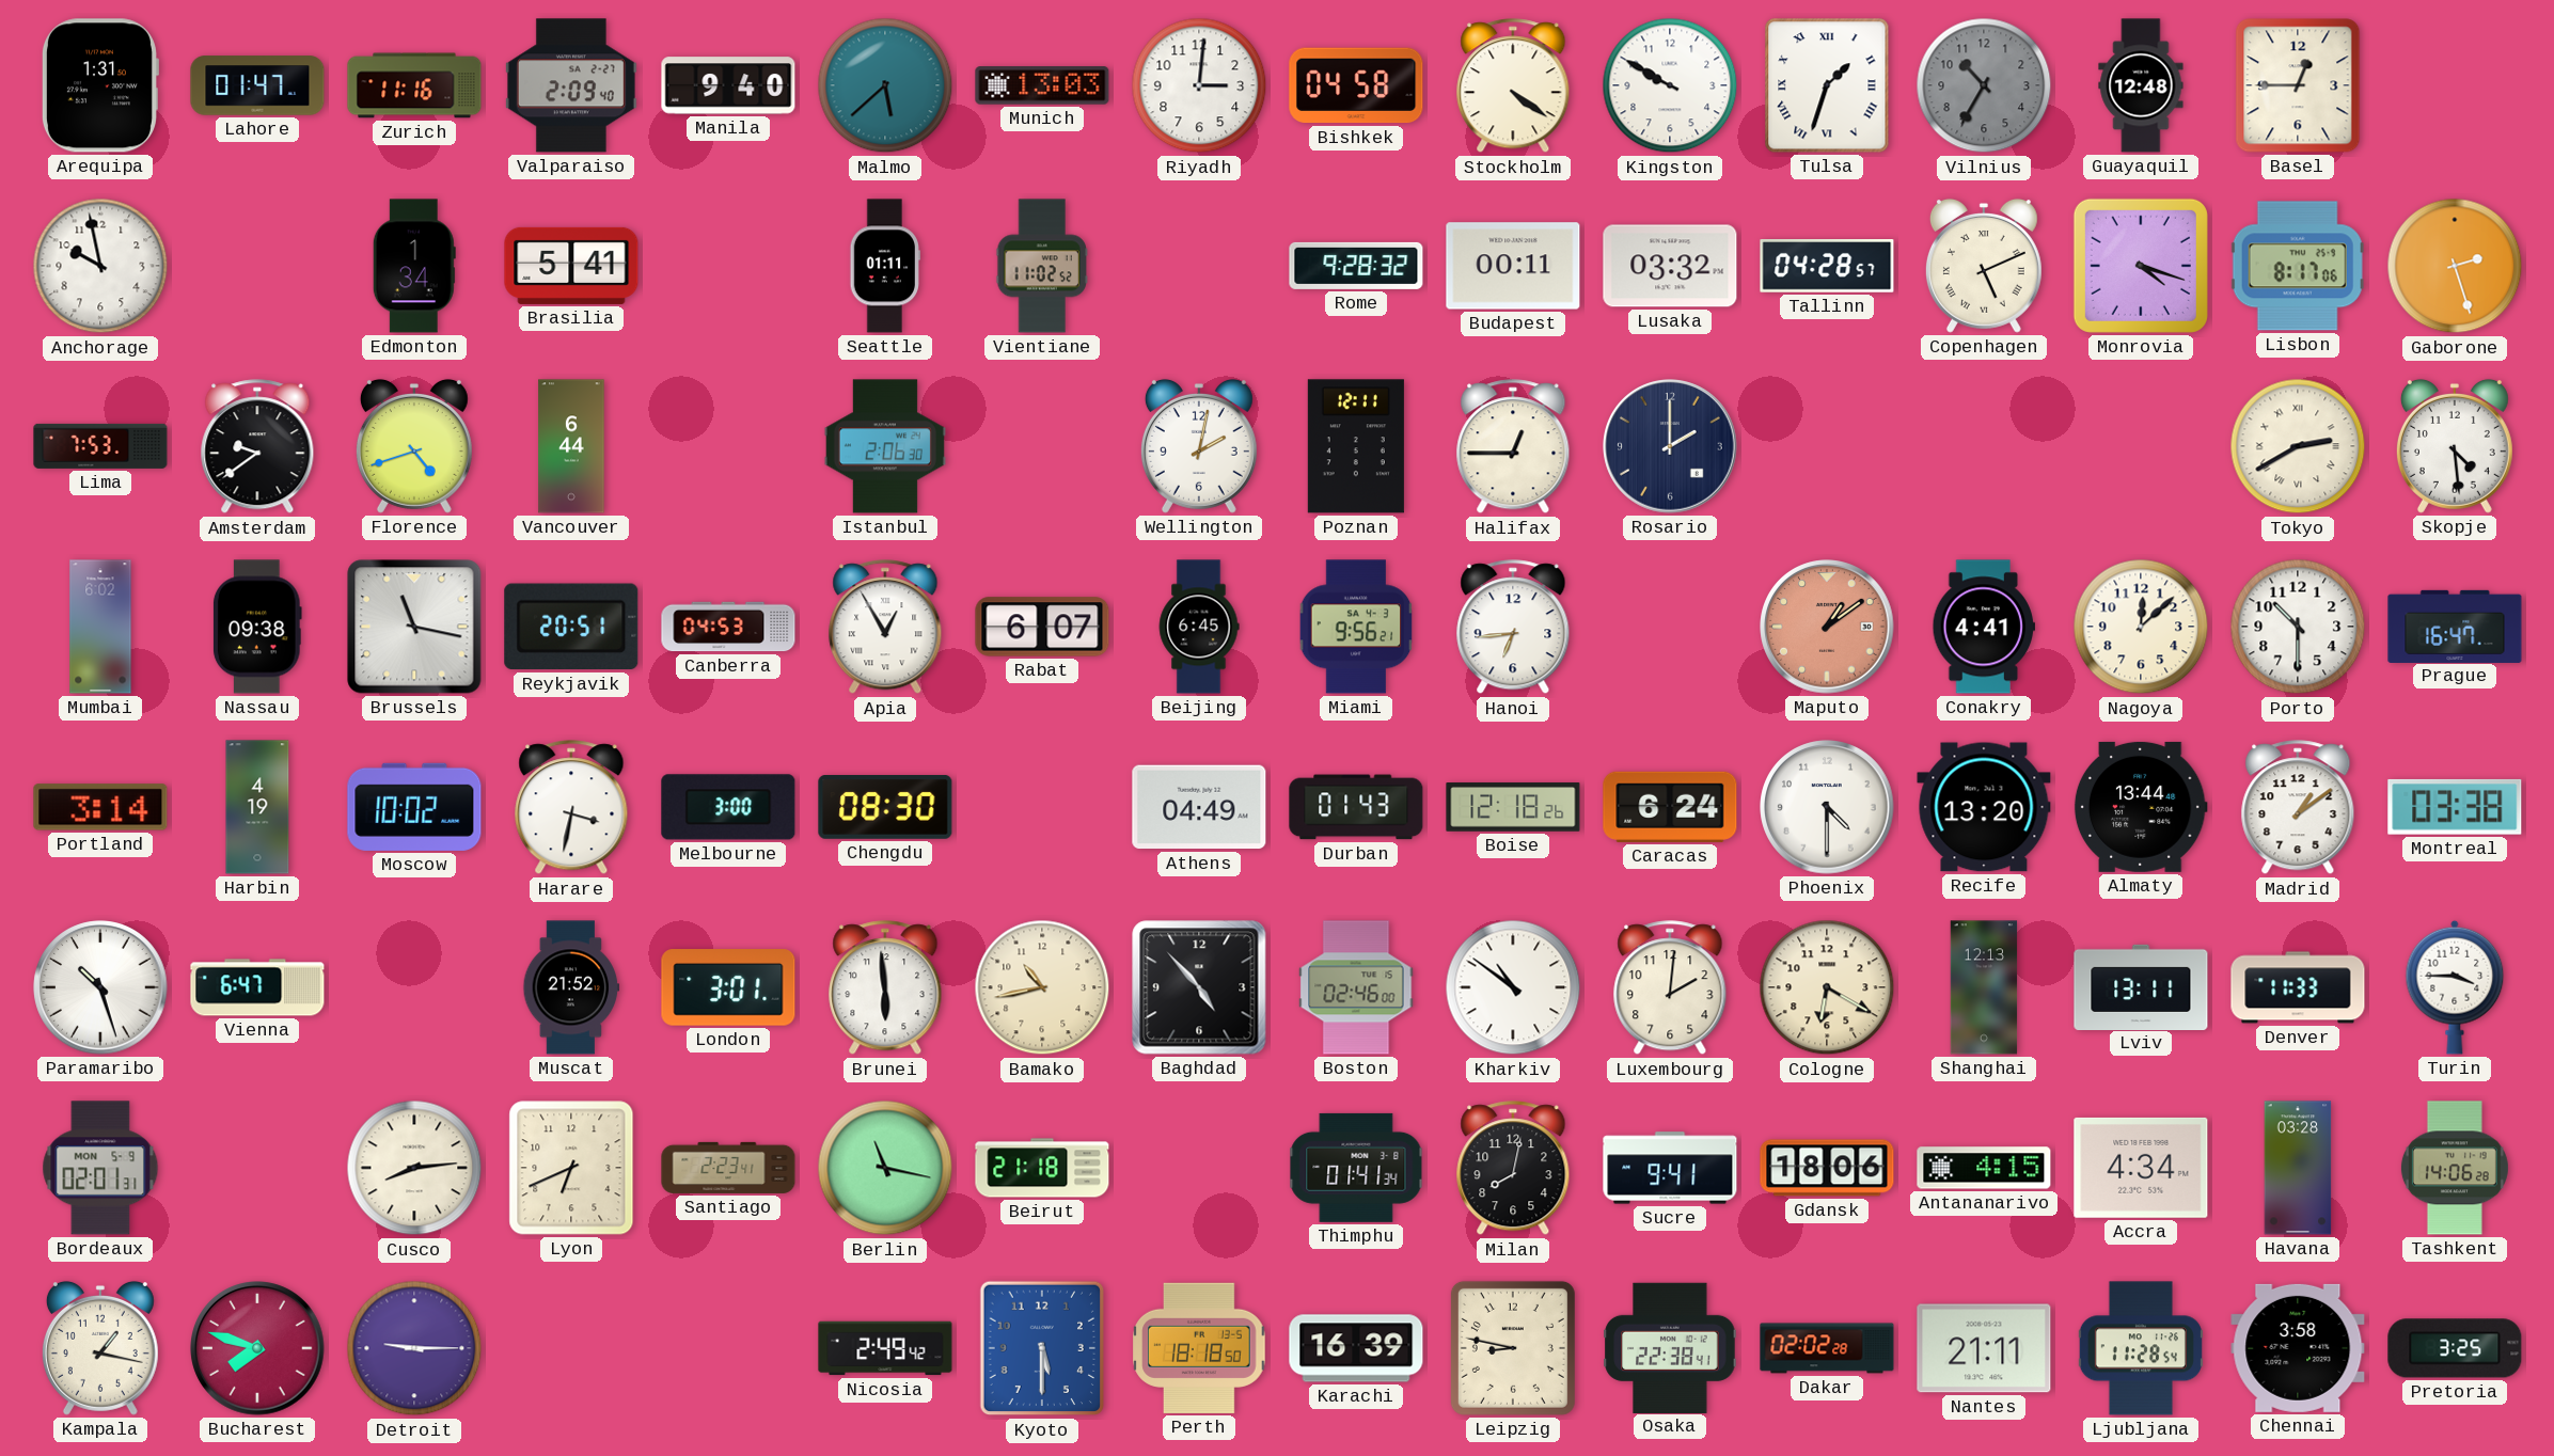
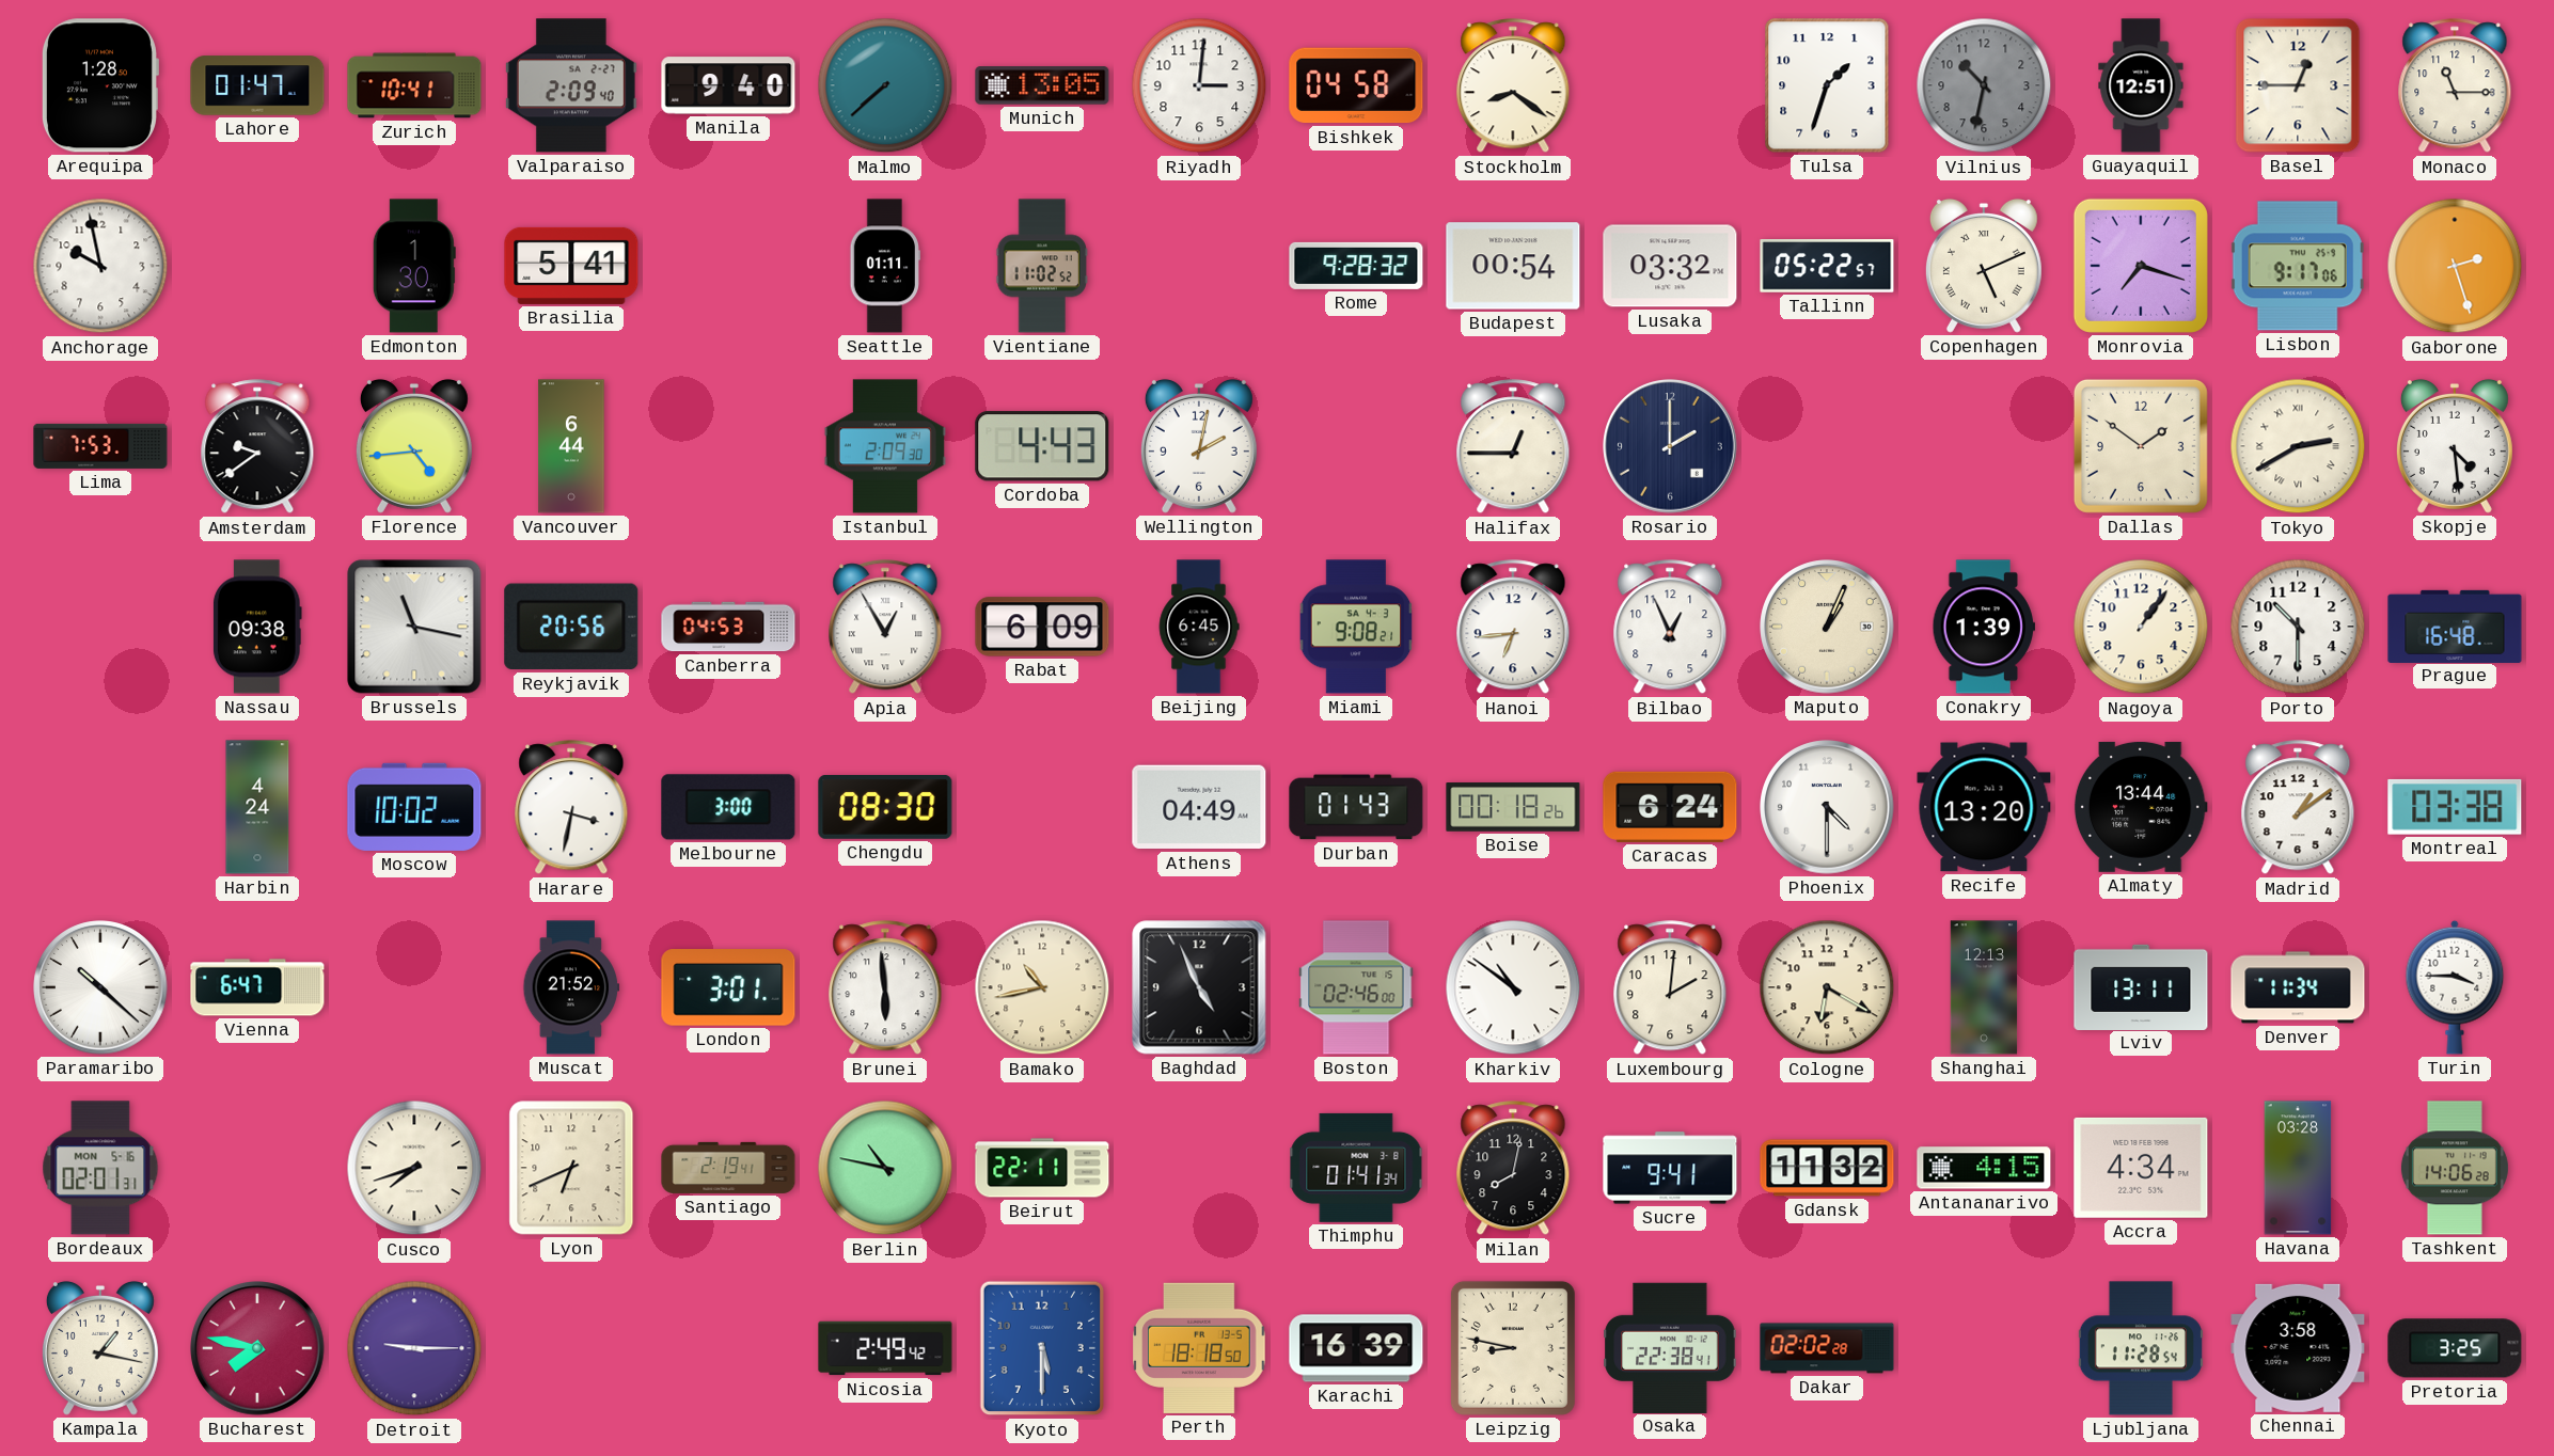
Arequipa: 1:31 -> 1:28 (99, 85)
Zurich: 11:16 -> 10:41 (414, 85)
Malmo: 5:38 -> 7:38 (885, 85)
Munich: 13:03 -> 13:05 (1042, 85)
Stockholm: 4:21 -> 8:21 (1513, 86)
Kingston: 9:50 -> none (1670, 85)
Tulsa numerals: Roman -> Arabic (1827, 85)
Vilnius: 10:35 -> 10:32 (1984, 85)
Guayaquil: 12:48 -> 12:51 (2141, 85)
Monaco: none -> 11:15 (2455, 86)
Edmonton: 1:34 -> 1:30 (414, 266)
Budapest: 00:11 -> 00:54 (1513, 266)
Tallinn: 04:28 -> 05:22 (1827, 266)
Monrovia: 4:18 -> 7:18 (2141, 266)
Lisbon: 8:17 -> 9:17 (2298, 266)
Florence: 4:42 -> 4:44 (414, 446)
Istanbul: 2:06 -> 2:09 (885, 446)
Cordoba: none -> 4:43 (1042, 446)
Poznan: 12:11 -> none (1356, 446)
Dallas: none -> 1:51 (2141, 446)
Mumbai: 6:02 -> none (100, 627)
Reykjavik: 20:51 -> 20:56 (571, 627)
Rabat: 6:07 -> 6:09 (1042, 627)
Miami: 9:56 -> 9:08 (1356, 627)
Bilbao: none -> 12:56 (1670, 628)
Maputo: 1:09 -> 1:04 (1827, 627)
Maputo dial: salmon -> cream (1827, 627)
Conakry: 4:41 -> 1:39 (1983, 627)
Nagoya: 12:08 -> 1:06 (2141, 627)
Prague: 16:47 -> 16:48 (2455, 626)
Portland: 3:14 -> none (100, 807)
Harbin: 4:19 -> 4:24 (257, 807)
Boise: 12:18 -> 00:18 (1513, 807)
Paramaribo: 10:27 -> 10:22 (100, 987)
Baghdad: 4:53 -> 4:56 (1199, 987)
Denver: 11:33 -> 11:34 (2298, 987)
Bordeaux date: MON 5-9 -> MON 5-16 (100, 1168)
Cusco: 8:14 -> 7:42 (414, 1168)
Santiago: 2:23 -> 2:19 (728, 1168)
Berlin: 11:17 -> 10:47 (885, 1168)
Beirut: 21:18 -> 22:11 (1042, 1168)
Gdansk: 18:06 -> 11:32 (1827, 1168)
Bucharest: 7:48 -> 7:47 (257, 1348)
Nantes: 21:11 -> none (1984, 1348)
